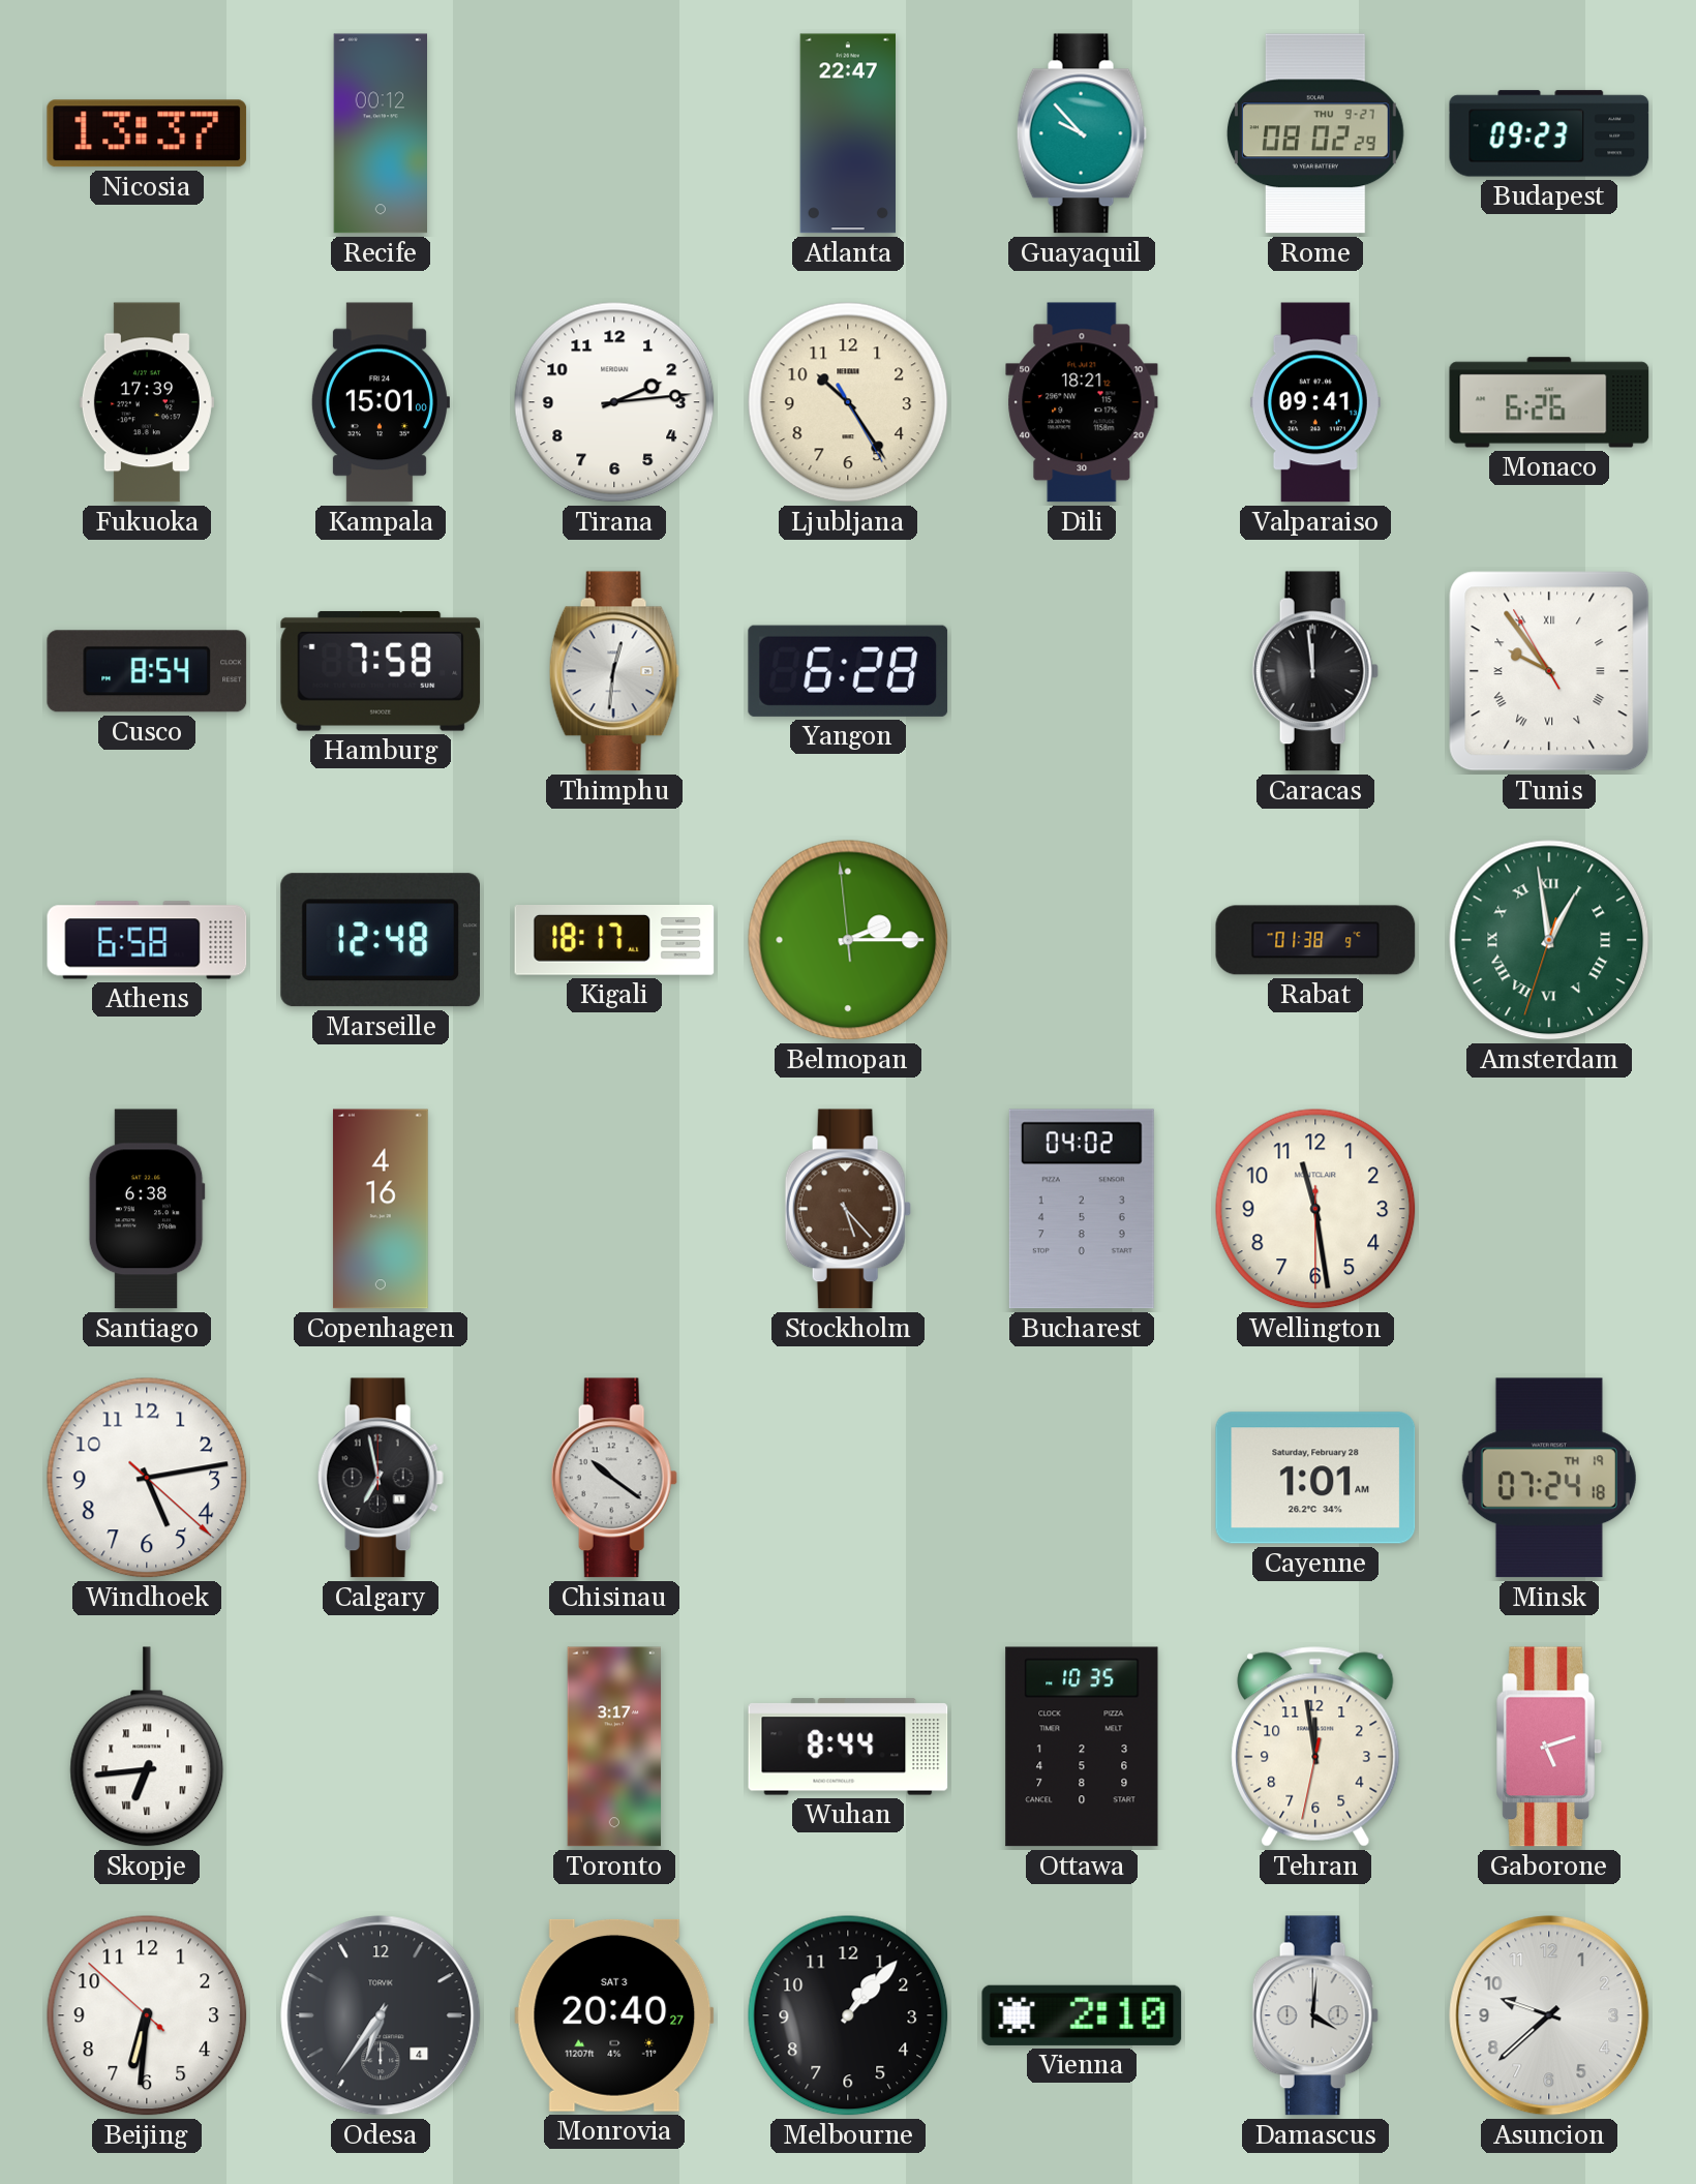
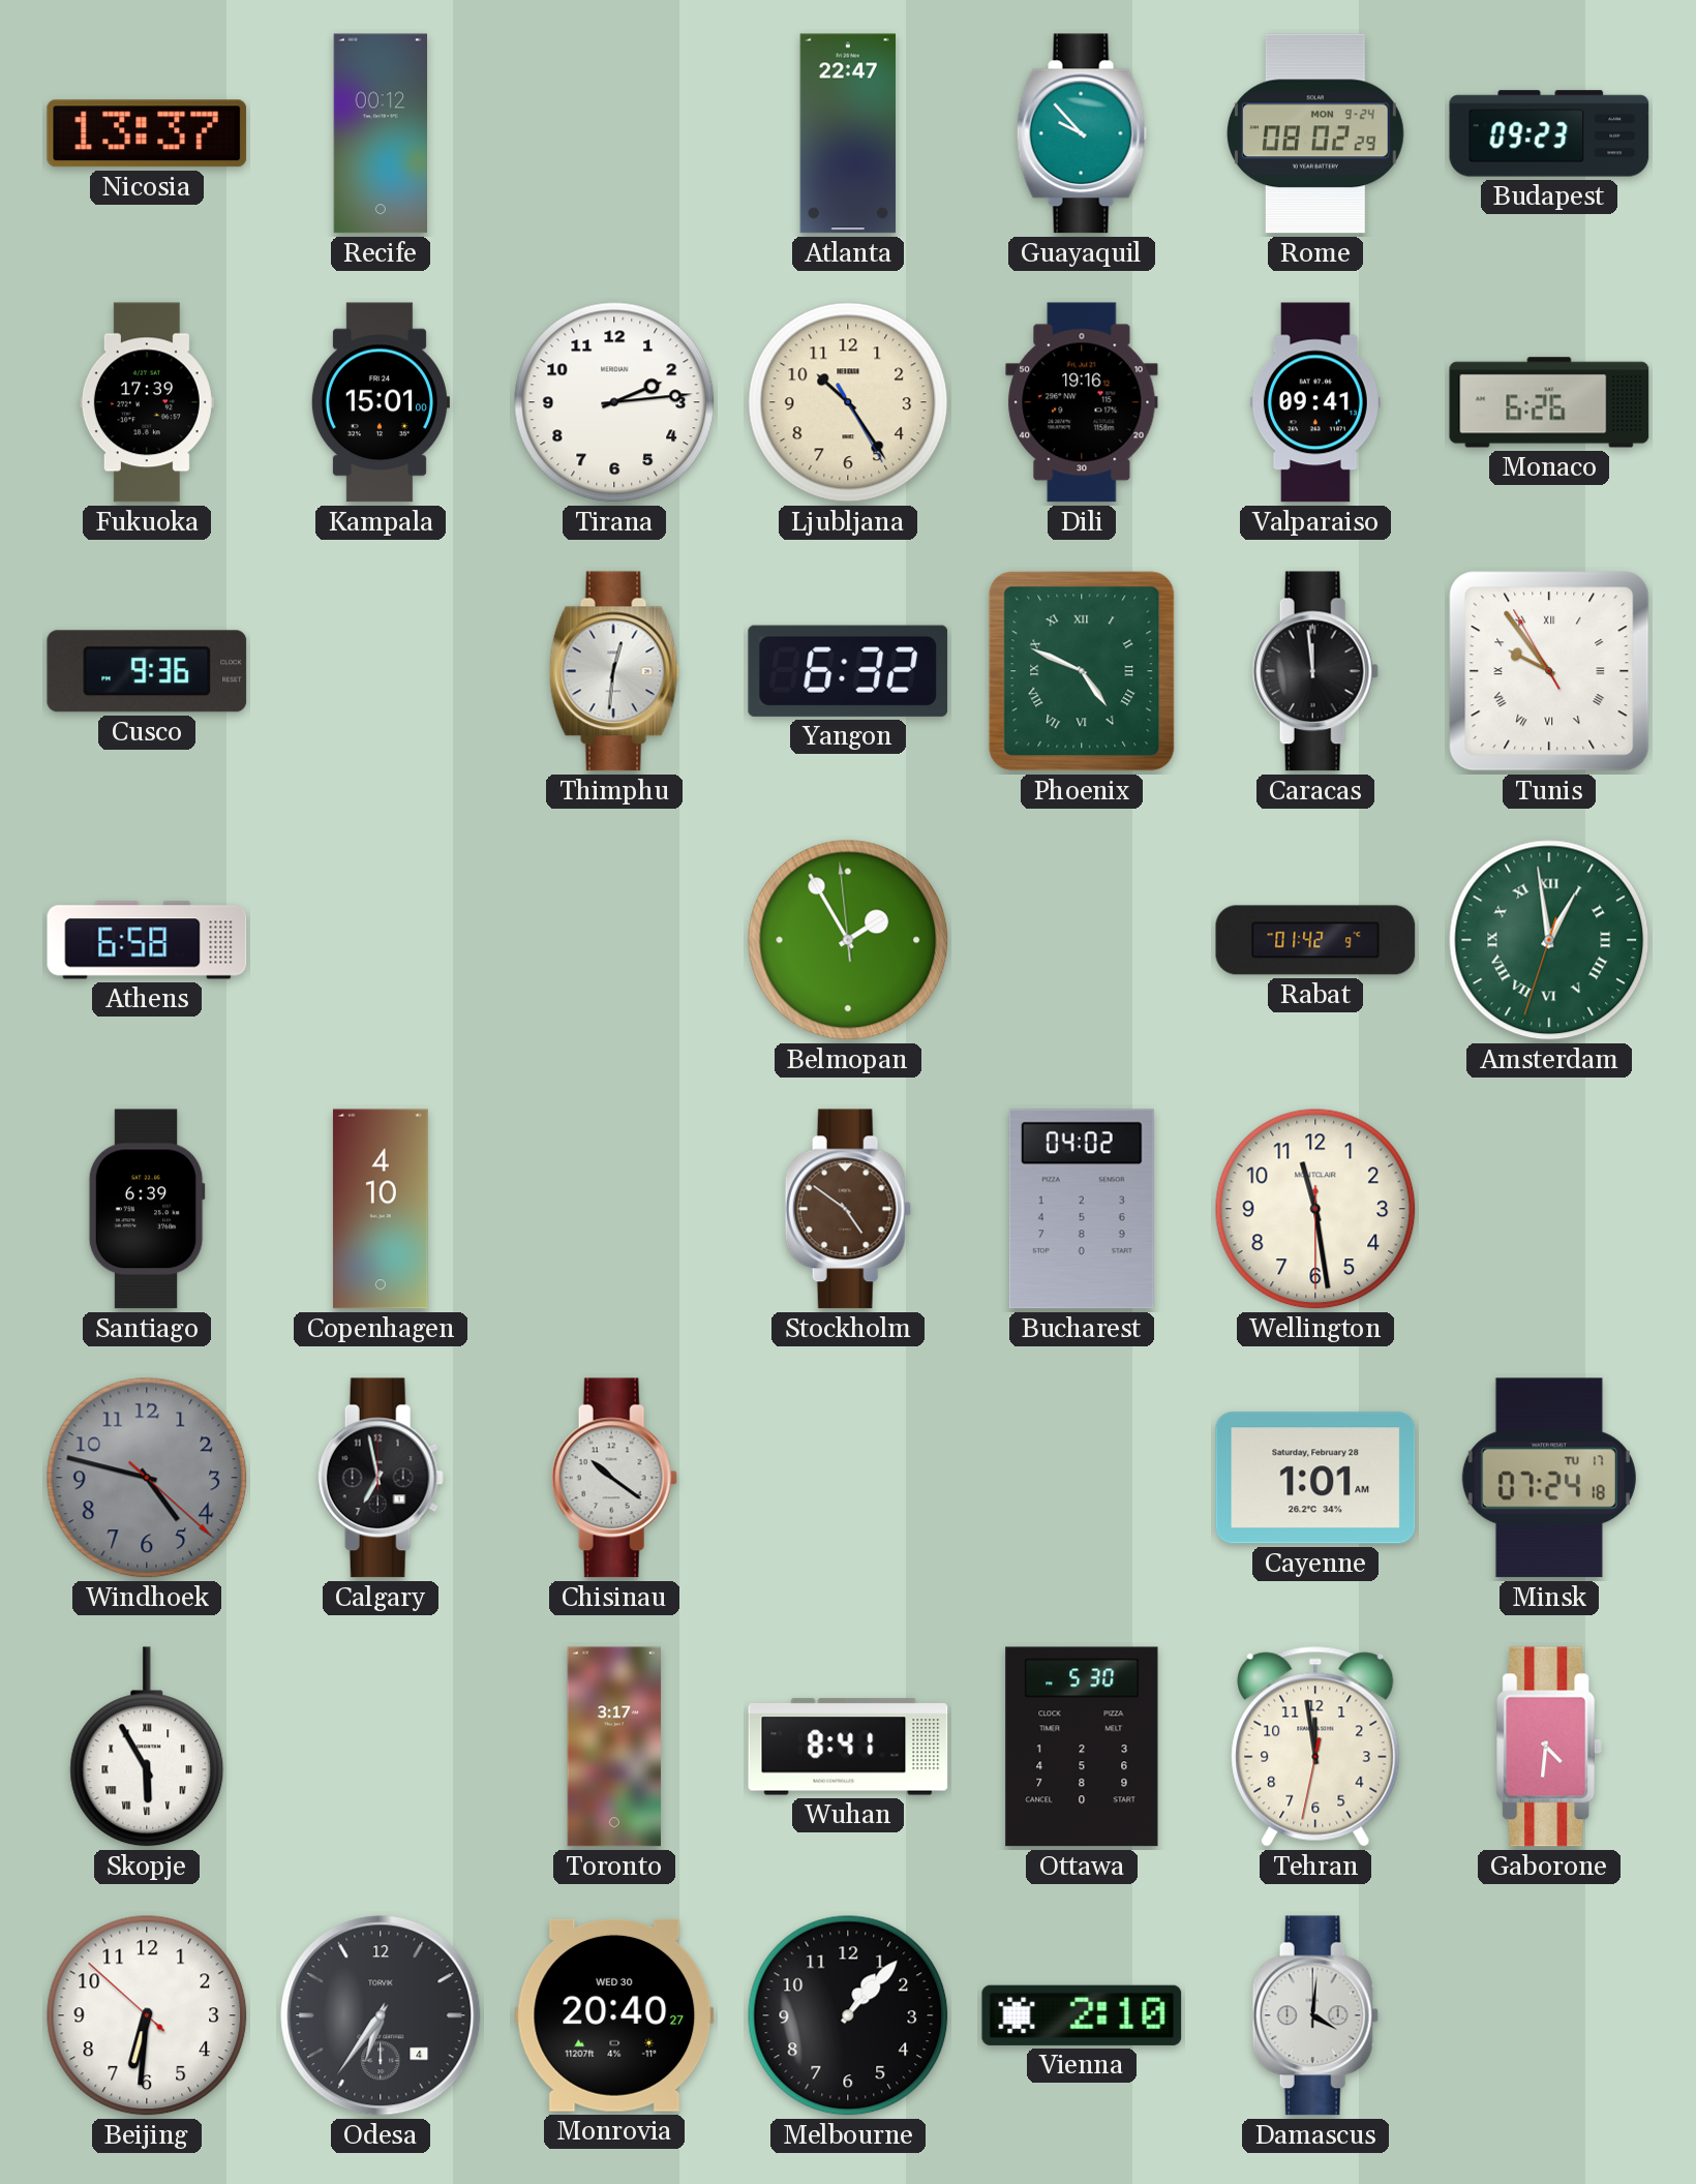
Rome date: THU 9-27 -> MON 9-24 (1315, 133)
Dili: 18:21 -> 19:16 (1082, 402)
Cusco: 8:54 -> 9:36 (147, 671)
Hamburg: 7:58 -> none (381, 671)
Yangon: 6:28 -> 6:32 (848, 671)
Phoenix: none -> 4:49 (1082, 671)
Marseille: 12:48 -> none (380, 940)
Kigali: 18:17 -> none (614, 941)
Belmopan: 2:14 -> 1:54 (848, 940)
Rabat: 01:38 -> 01:42 (1315, 940)
Santiago: 6:38 -> 6:39 (147, 1209)
Copenhagen: 4:16 -> 4:10 (381, 1209)
Stockholm: 5:23 -> 4:51 (848, 1209)
Windhoek: 5:13 -> 4:47 (147, 1478)
Windhoek dial: white -> grey (147, 1478)
Minsk date: TH 19 -> TU 17 (1549, 1478)
Skopje: 6:44 -> 5:55 (147, 1747)
Wuhan: 8:44 -> 8:41 (848, 1747)
Ottawa: 10:35 -> 5:30 (1082, 1747)
Gaborone: 5:12 -> 4:31 (1550, 1747)
Monrovia date: SAT 3 -> WED 30 (614, 2015)
Asuncion: 9:38 -> none (1549, 2015)
